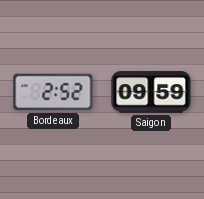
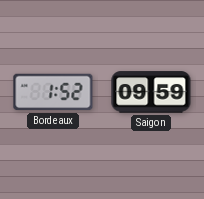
Bordeaux: 2:52 -> 1:52 (53, 92)
